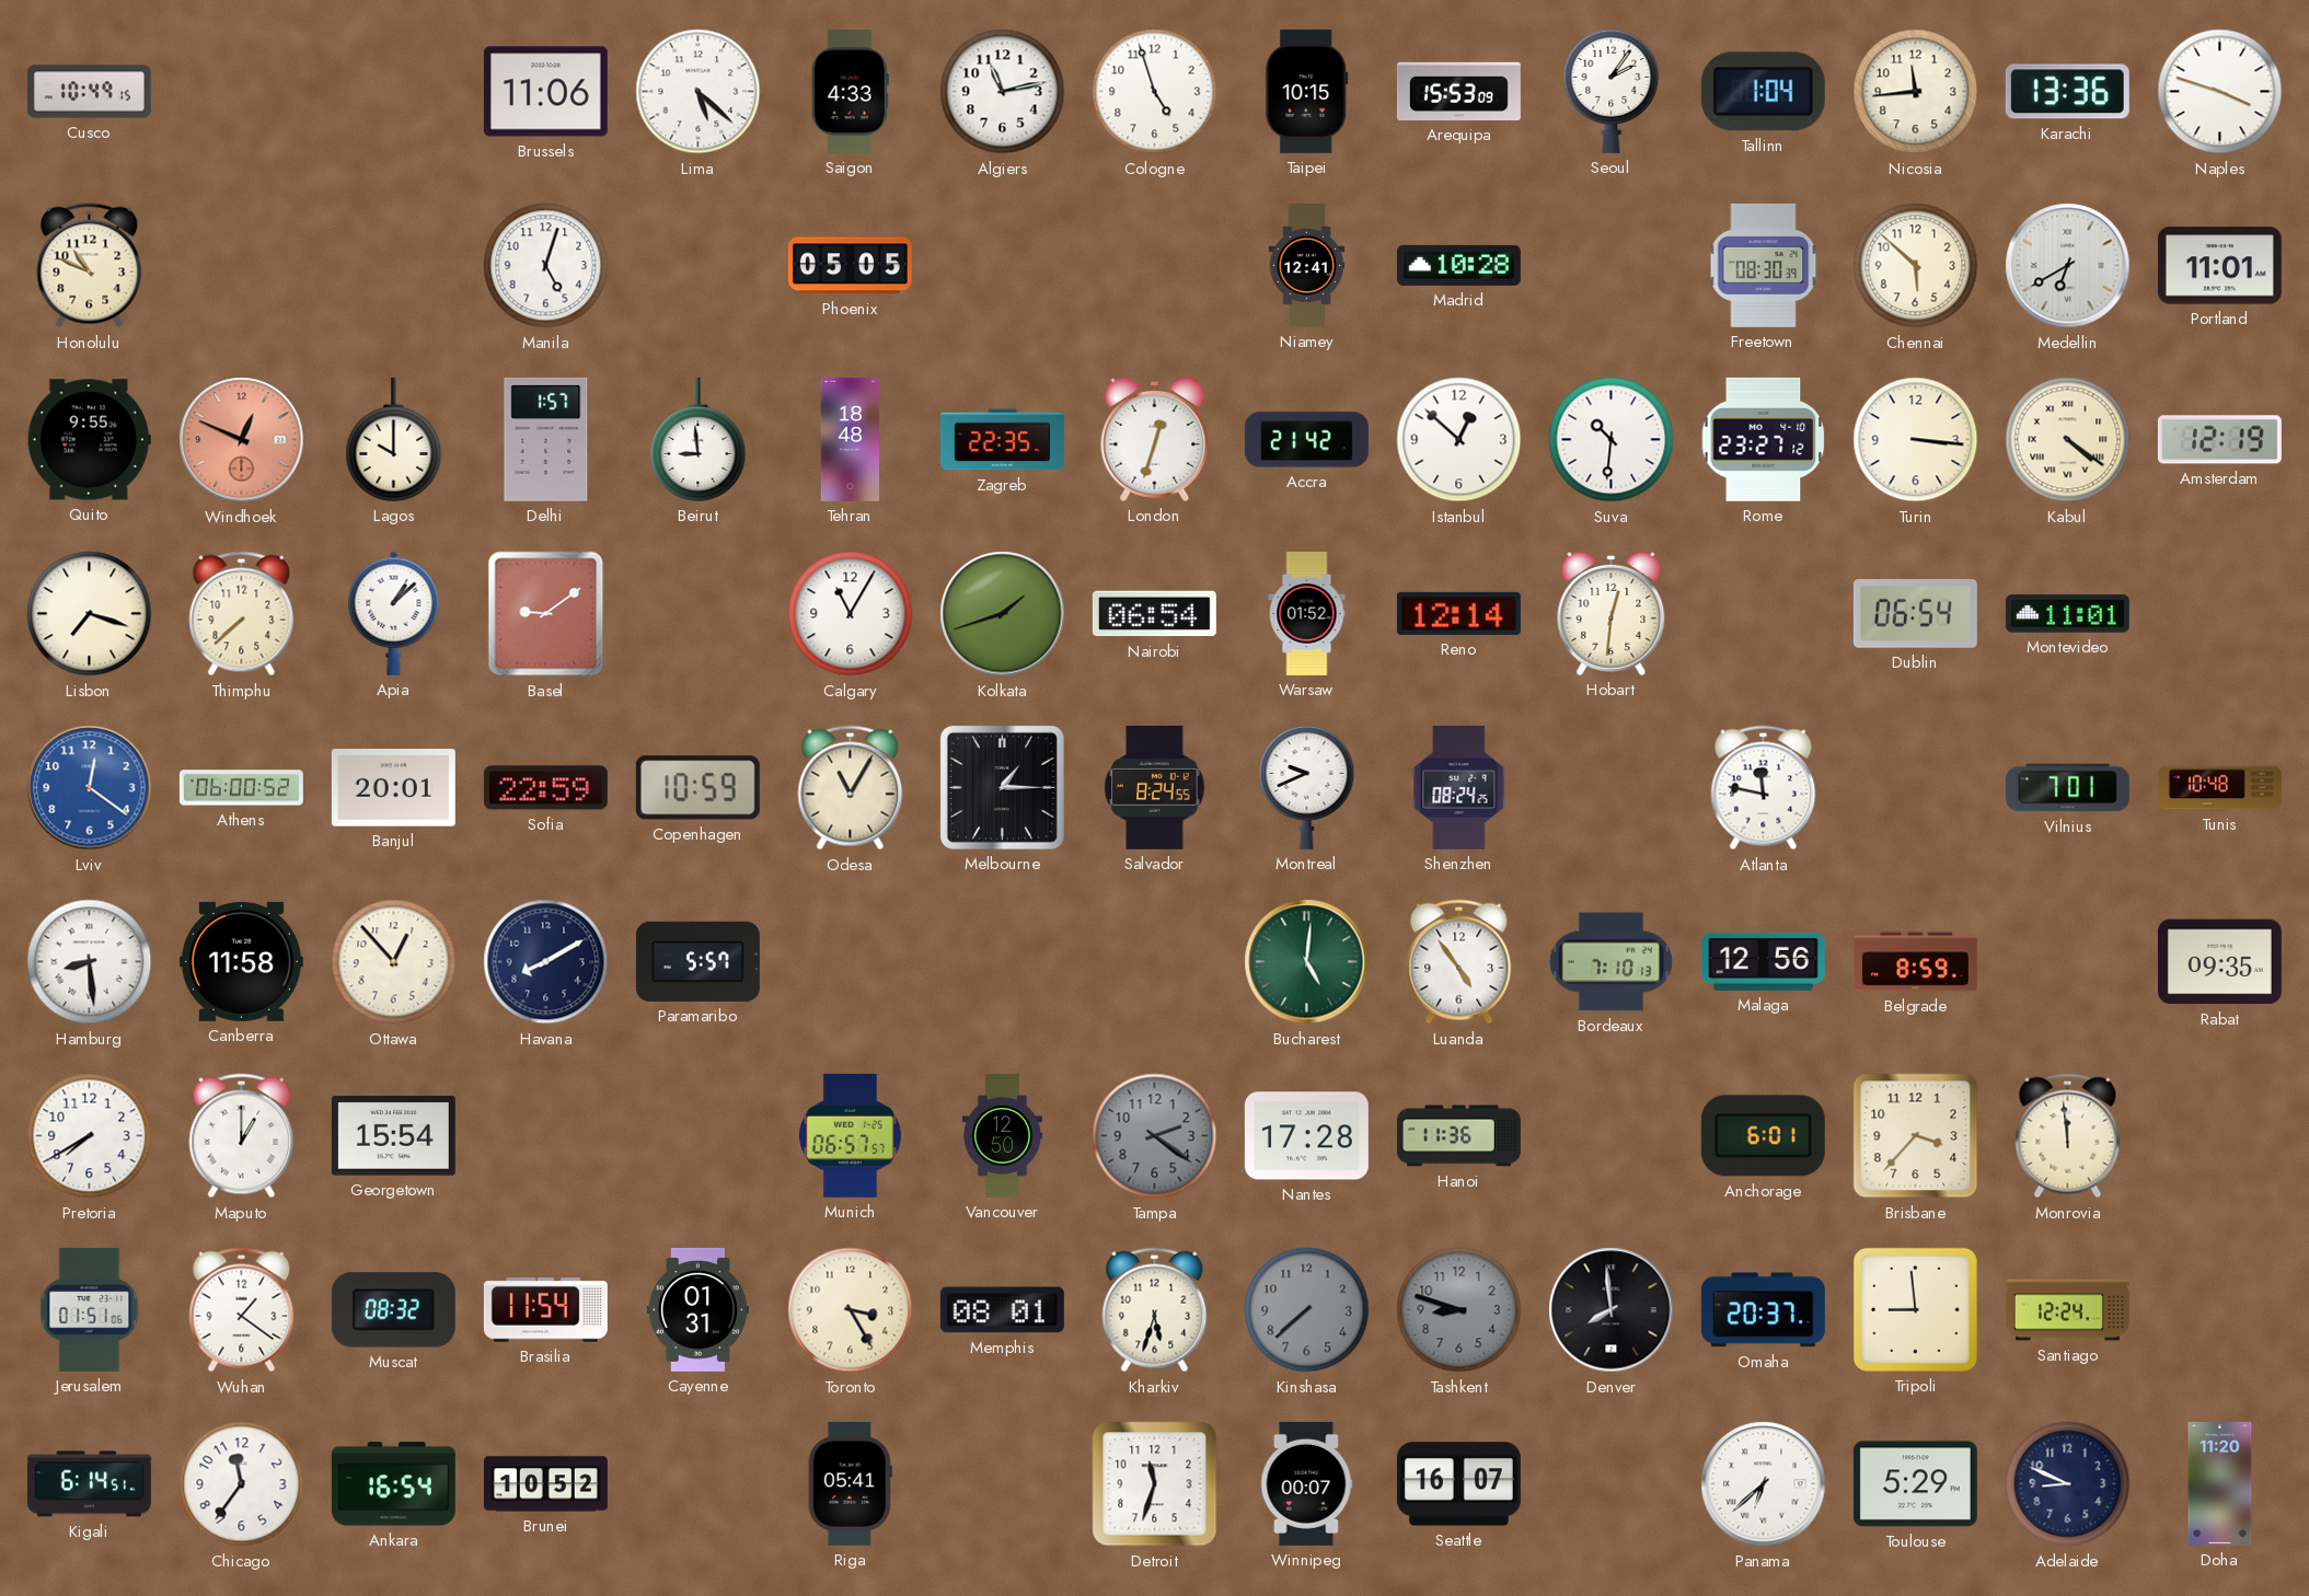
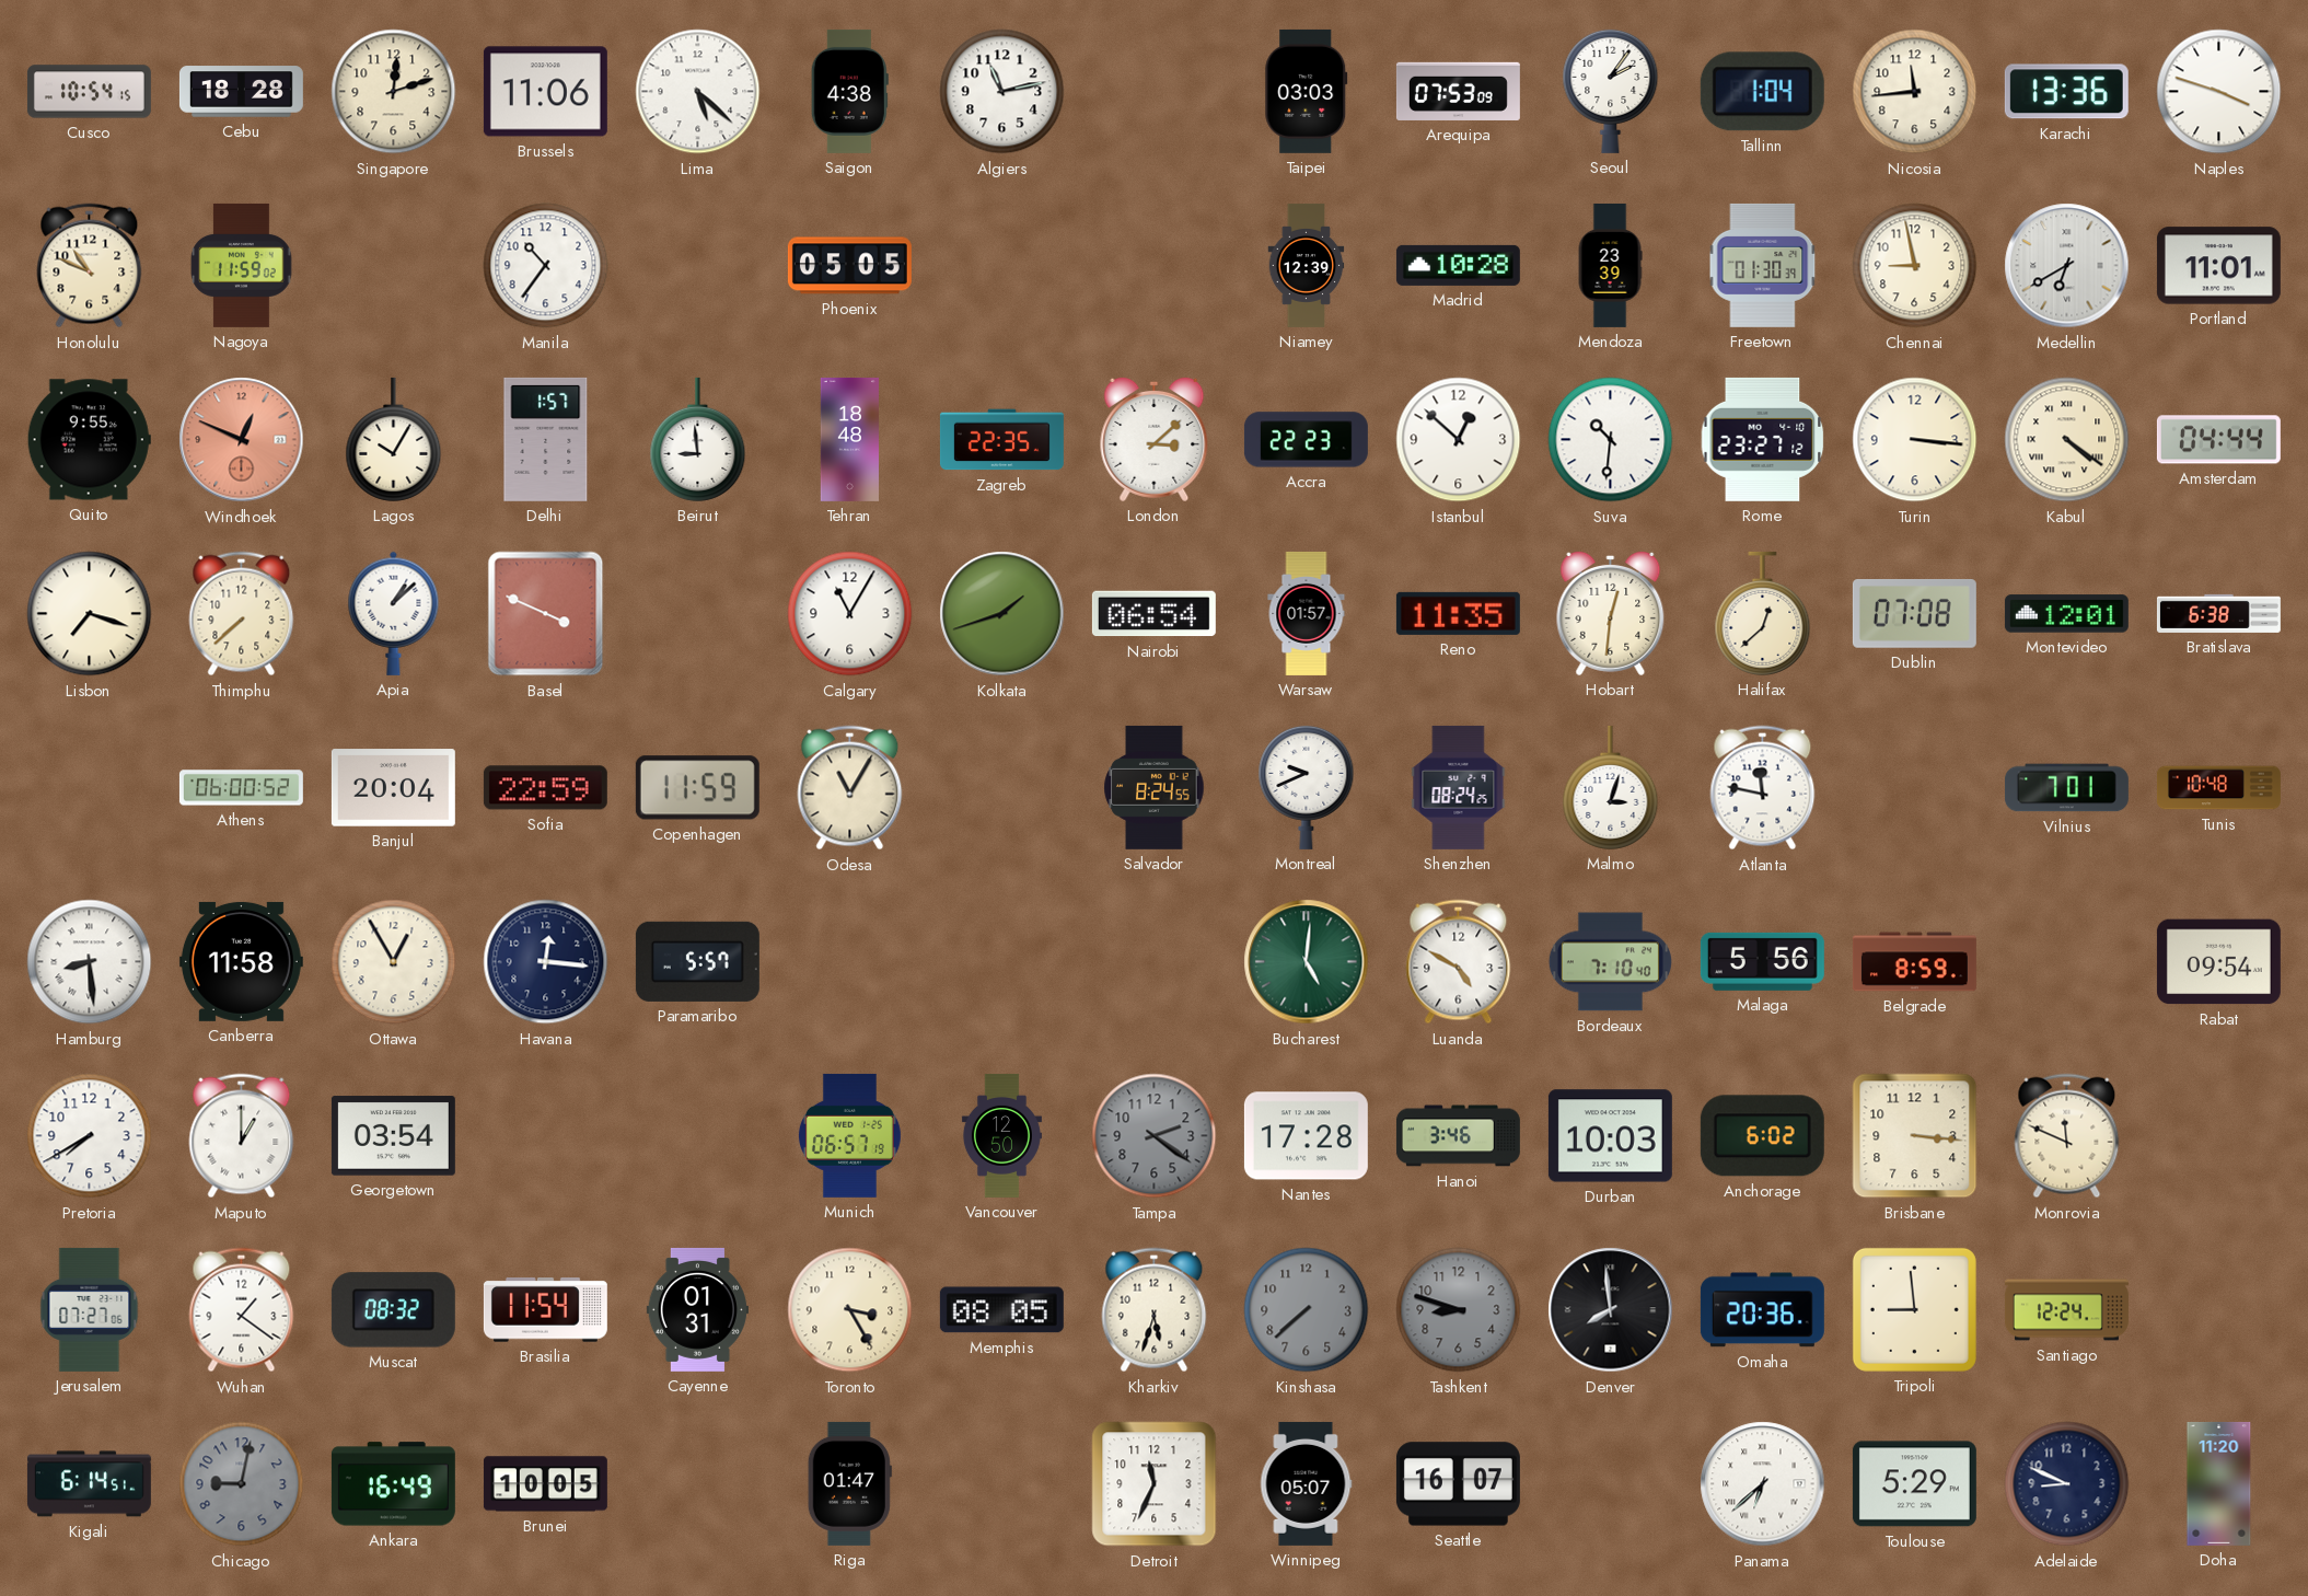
Cusco: 10:49 -> 10:54 (89, 92)
Cebu: none -> 18:28 (241, 92)
Singapore: none -> 12:12 (394, 92)
Saigon: 4:33 -> 4:38 (849, 91)
Cologne: 4:57 -> none (1155, 92)
Taipei: 10:15 -> 03:03 (1307, 91)
Arequipa: 15:53 -> 07:53 (1458, 91)
Nagoya: none -> 11:59 (242, 265)
Manila: 5:03 -> 10:36 (546, 266)
Niamey: 12:41 -> 12:39 (1307, 265)
Mendoza: none -> 23:39 (1610, 265)
Freetown: 08:30 -> 01:30 (1763, 265)
Chennai: 5:52 -> 8:58 (1915, 266)
Lagos: 10:00 -> 10:05 (394, 439)
London: 12:33 -> 3:08 (1155, 439)
Accra: 21:42 -> 22:23 (1306, 440)
Amsterdam: 12:19 -> 04:44 (2218, 440)
Basel: 9:09 -> 3:49 (546, 614)
Warsaw: 01:52 -> 01:57 (1307, 613)
Reno: 12:14 -> 11:35 (1458, 613)
Halifax: none -> 12:38 (1763, 613)
Dublin: 06:54 -> 07:08 (1914, 613)
Montevideo: 11:01 -> 12:01 (2066, 614)
Bratislava: none -> 6:38 (2218, 613)
Lviv: 12:21 -> none (90, 788)
Banjul: 20:01 -> 20:04 (393, 788)
Copenhagen: 10:59 -> 11:59 (697, 788)
Melbourne: 1:15 -> none (1002, 787)
Malmo: none -> 3:03 (1611, 787)
Ottawa: 12:53 -> 12:55 (394, 962)
Havana: 8:10 -> 12:16 (546, 962)
Luanda: 4:54 -> 4:50 (1459, 962)
Bordeaux: 7:10:13 -> 7:10:40 (1610, 962)
Malaga: 12:56 -> 5:56 (1762, 961)
Rabat: 09:35 -> 09:54 (2218, 962)
Georgetown: 15:54 -> 03:54 (393, 1136)
Munich: 06:57:57 -> 06:57:19 (849, 1135)
Hanoi: 11:36 -> 3:46 (1458, 1136)
Durban: none -> 10:03 (1610, 1136)
Anchorage: 6:01 -> 6:02 (1762, 1136)
Brisbane: 3:37 -> 3:16 (1915, 1136)
Monrovia: 11:59 -> 11:49 (2067, 1136)
Jerusalem: 01:51 -> 07:27 (90, 1309)
Memphis: 08:01 -> 08:05 (1001, 1310)
Omaha: 20:37 -> 20:36 (1762, 1310)
Chicago: 11:36 -> 9:02 (242, 1484)
Chicago dial: white -> grey (242, 1484)
Ankara: 16:54 -> 16:49 (393, 1484)
Brunei: 10:52 -> 10:05 (545, 1484)
Riga: 05:41 -> 01:47 (849, 1483)
Detroit: 11:33 -> 11:34 (1155, 1484)
Winnipeg: 00:07 -> 05:07 (1306, 1483)
